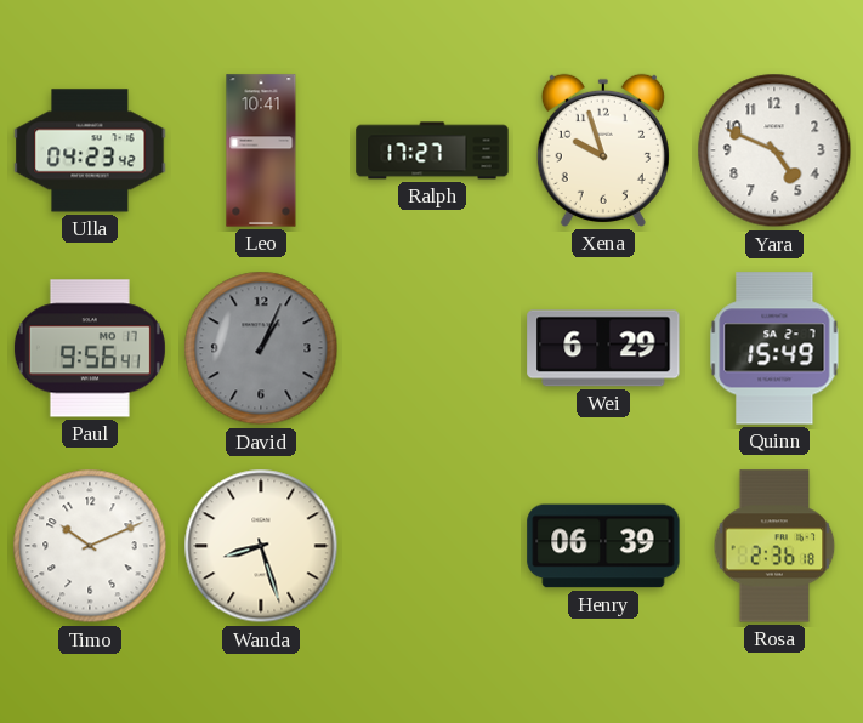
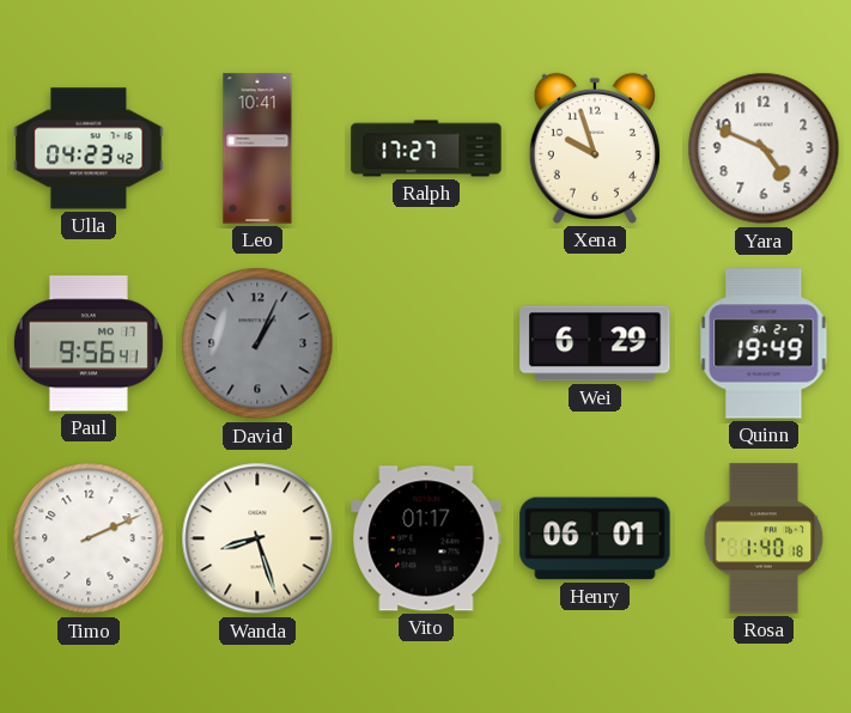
Quinn: 15:49 -> 19:49 (764, 343)
Timo: 10:11 -> 2:11 (89, 538)
Vito: none -> 01:17 (426, 538)
Henry: 06:39 -> 06:01 (595, 538)
Rosa: 2:36 -> 1:40 (764, 538)
